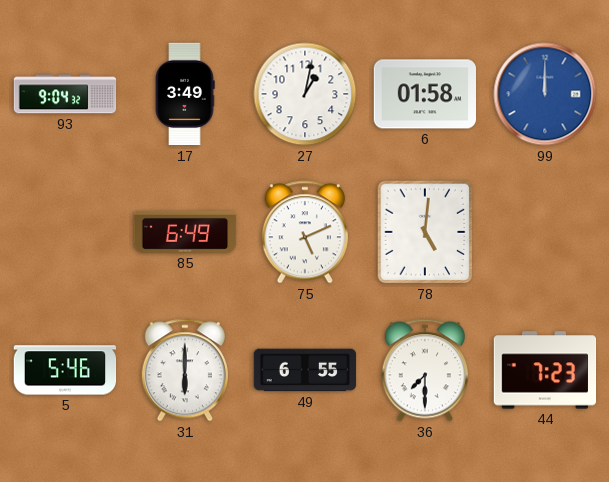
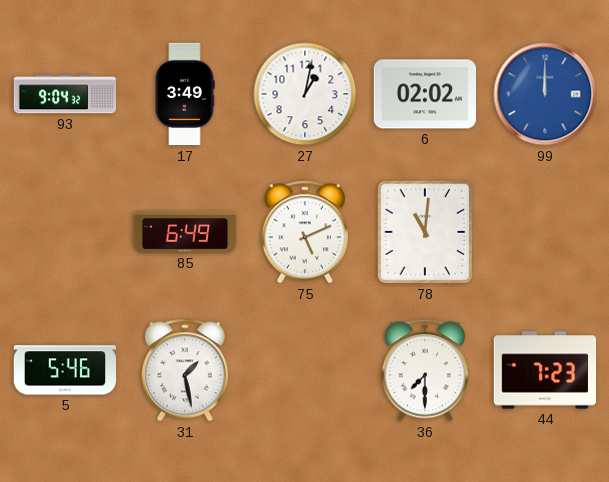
6: 01:58 -> 02:02 (425, 94)
78: 5:01 -> 11:01 (425, 232)
31: 6:00 -> 1:28 (185, 370)
49: 6:55 -> none (305, 370)
